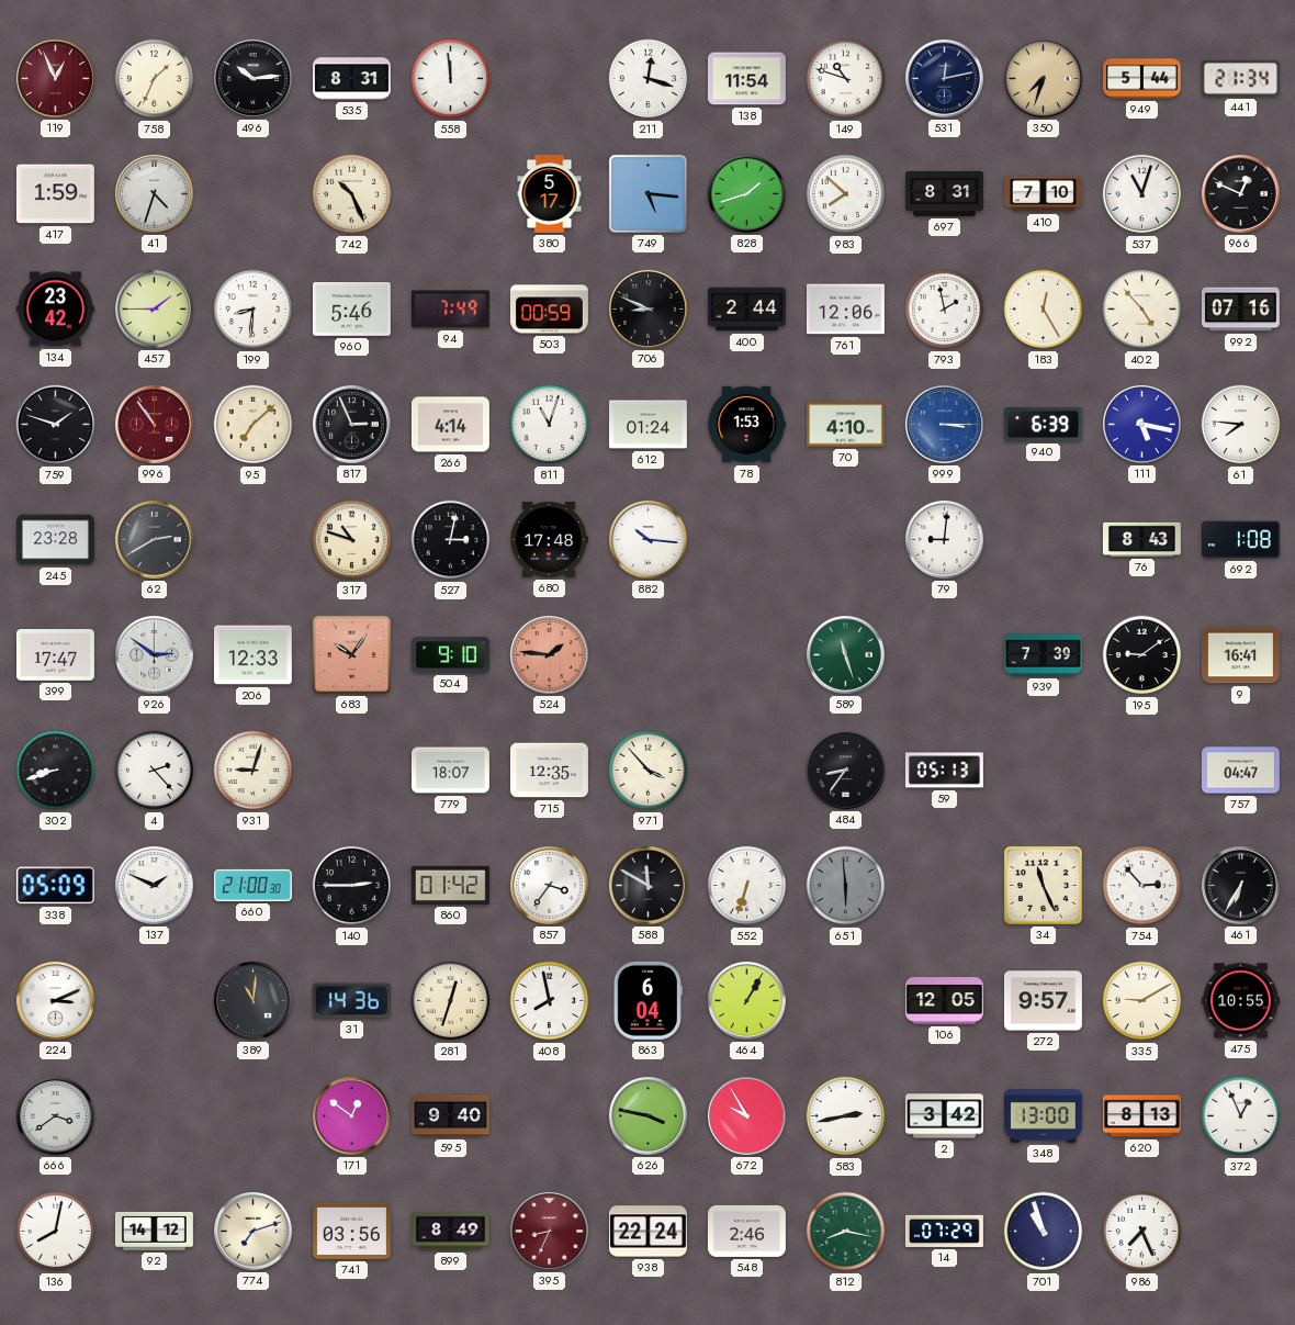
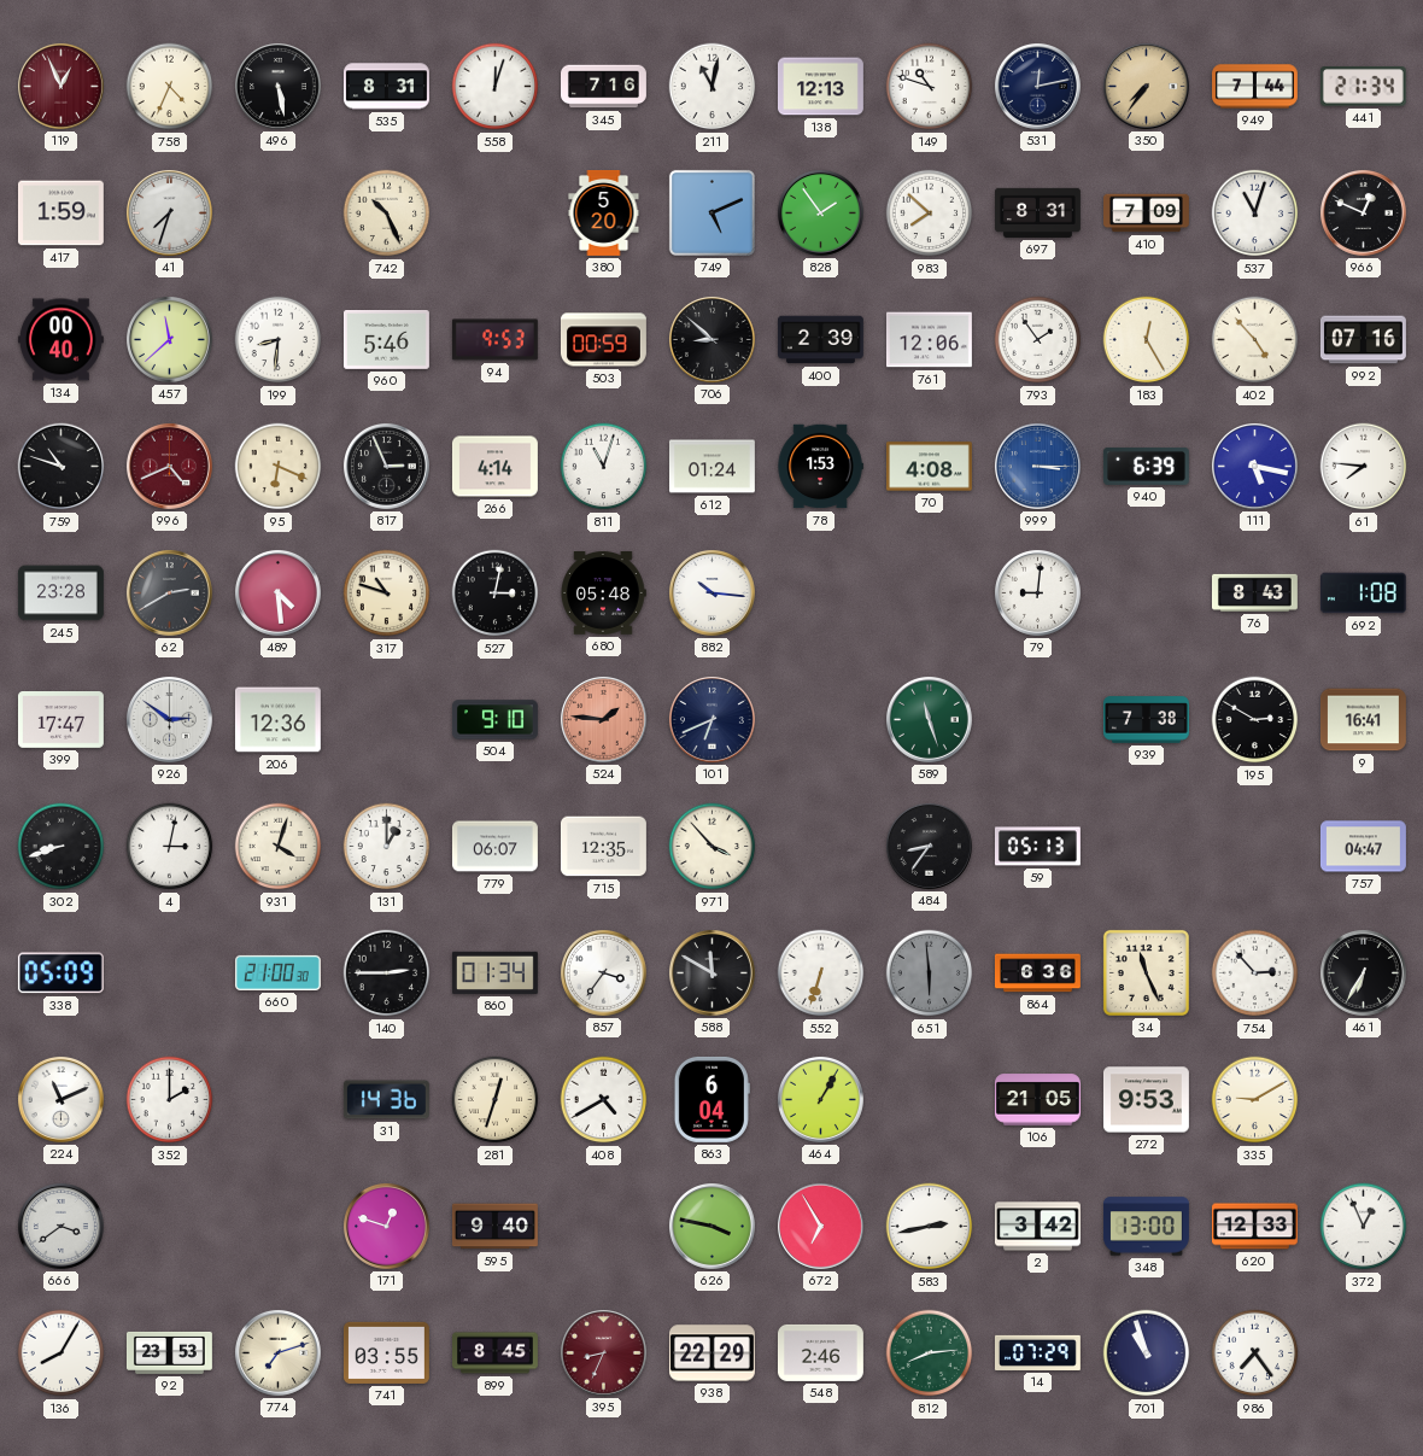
758: 1:34 -> 4:34 (170, 87)
496: 10:14 -> 5:28 (277, 86)
558: 11:59 -> 12:03 (496, 87)
345: none -> 7:16 (604, 87)
211: 12:18 -> 11:02 (713, 87)
138: 11:54 -> 12:13 (820, 87)
350: 7:33 -> 7:36 (1146, 86)
949: 5:44 -> 7:44 (1255, 87)
41: 4:33 -> 7:33 (169, 212)
380: 5:17 -> 5:20 (604, 214)
749: 5:16 -> 5:11 (711, 212)
828: 1:42 -> 1:54 (820, 212)
410: 7:10 -> 7:09 (1147, 214)
134: 23:42 -> 00:40 (60, 340)
457: 1:45 -> 11:38 (169, 339)
94: 7:49 -> 9:53 (494, 340)
706: 8:49 -> 8:52 (711, 339)
400: 2:44 -> 2:39 (820, 340)
793: 1:58 -> 1:54 (1038, 340)
759: 1:48 -> 10:48 (62, 467)
996: 10:54 -> 4:41 (169, 466)
95: 7:08 -> 6:19 (279, 467)
70: 4:10 -> 4:08 (929, 467)
489: none -> 4:29 (277, 592)
680: 17:48 -> 05:48 (604, 593)
206: 12:33 -> 12:36 (277, 720)
683: 10:06 -> none (351, 654)
101: none -> 6:41 (711, 719)
939: 7:39 -> 7:38 (1146, 720)
195: 9:09 -> 2:50 (1255, 720)
4: 2:23 -> 3:02 (170, 847)
931: 9:03 -> 4:03 (279, 847)
131: none -> 1:00 (387, 847)
779: 18:07 -> 06:07 (494, 847)
137: 1:49 -> none (154, 885)
860: 01:42 -> 01:34 (494, 972)
864: none -> 6:36 (1037, 973)
224: 3:11 -> 11:11 (60, 1099)
352: none -> 2:00 (170, 1100)
389: 11:01 -> none (252, 1000)
408: 7:58 -> 4:40 (604, 1100)
106: 12:05 -> 21:05 (1037, 1100)
272: 9:57 -> 9:53 (1146, 1100)
475: 10:55 -> none (1240, 1001)
171: 12:51 -> 12:48 (386, 1226)
672: 9:55 -> 6:55 (820, 1226)
620: 8:13 -> 12:33 (1254, 1227)
136: 8:02 -> 8:05 (62, 1353)
92: 14:12 -> 23:53 (169, 1352)
741: 03:56 -> 03:55 (386, 1352)
899: 8:49 -> 8:45 (496, 1353)
938: 22:24 -> 22:29 (711, 1353)
812: 8:17 -> 8:14 (930, 1353)
986: 7:26 -> 7:24 (1255, 1353)
